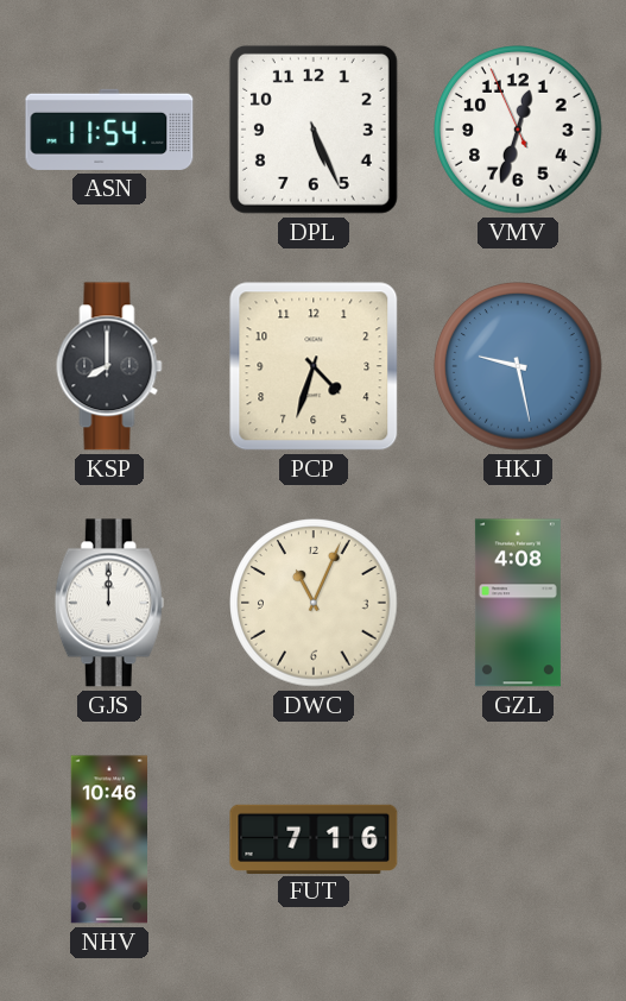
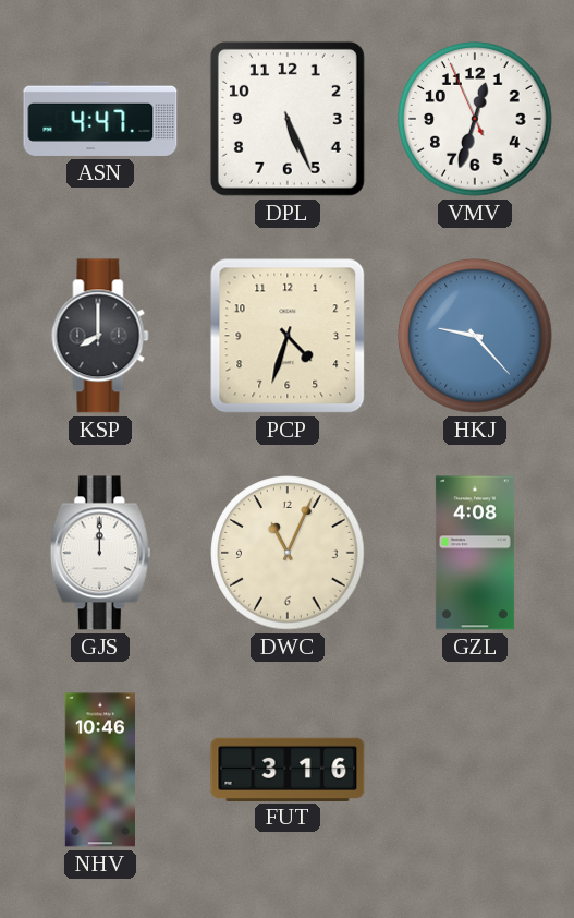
ASN: 11:54 -> 4:47 (100, 119)
HKJ: 9:28 -> 9:23 (475, 336)
FUT: 7:16 -> 3:16 (288, 769)
